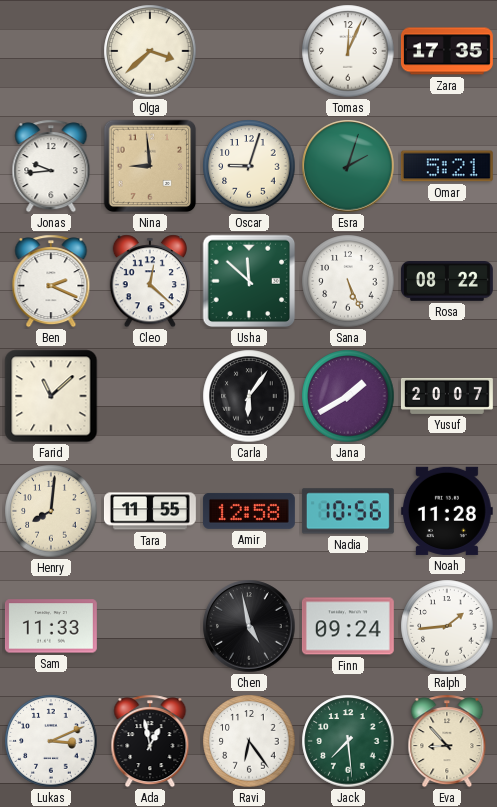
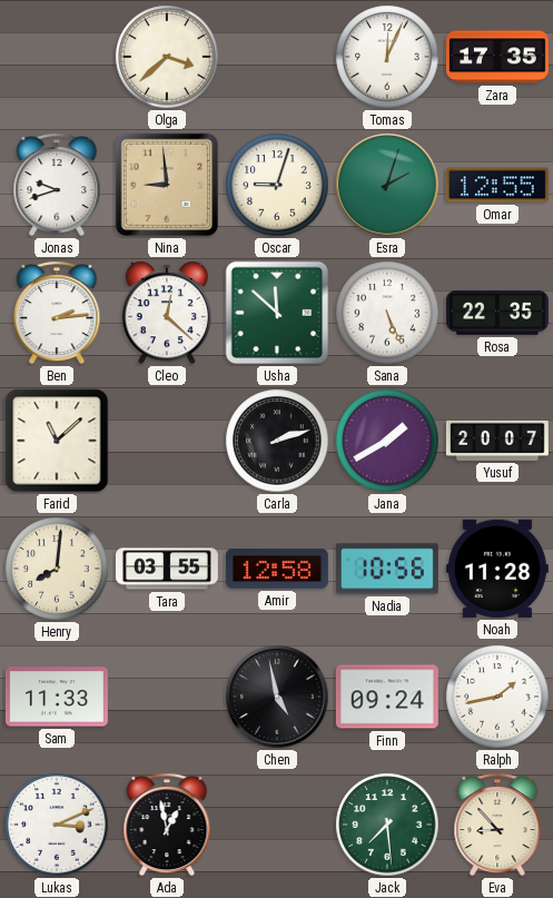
Jonas: 9:44 -> 9:42 (57, 185)
Omar: 5:21 -> 12:55 (497, 185)
Ben: 2:19 -> 2:14 (57, 313)
Rosa: 08:22 -> 22:35 (497, 313)
Carla: 6:06 -> 2:12 (277, 441)
Tara: 11:55 -> 03:55 (167, 569)
Ralph: 1:44 -> 1:43 (497, 697)
Ravi: 6:24 -> none (249, 741)
